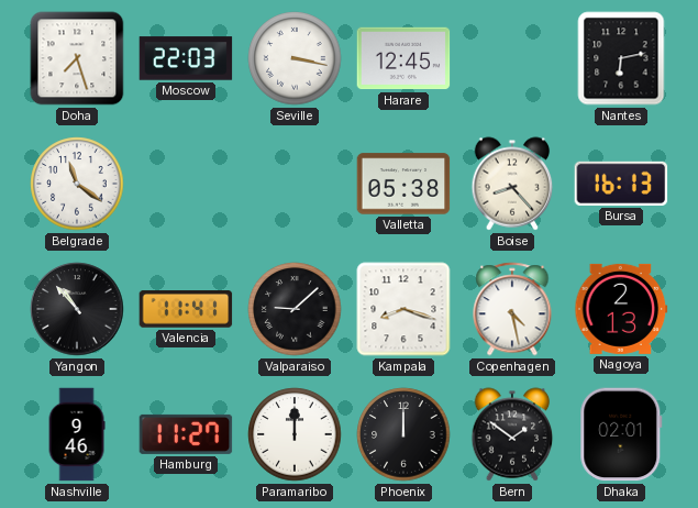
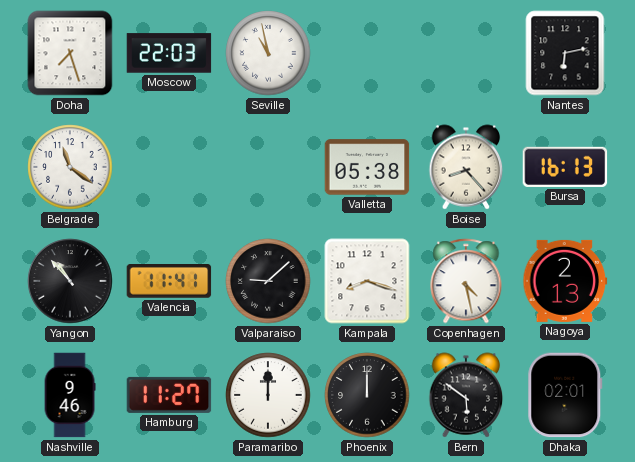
Seville: 3:17 -> 10:58 (268, 53)
Harare: 12:45 -> none (403, 58)
Bern: 1:51 -> 5:51 (466, 395)
